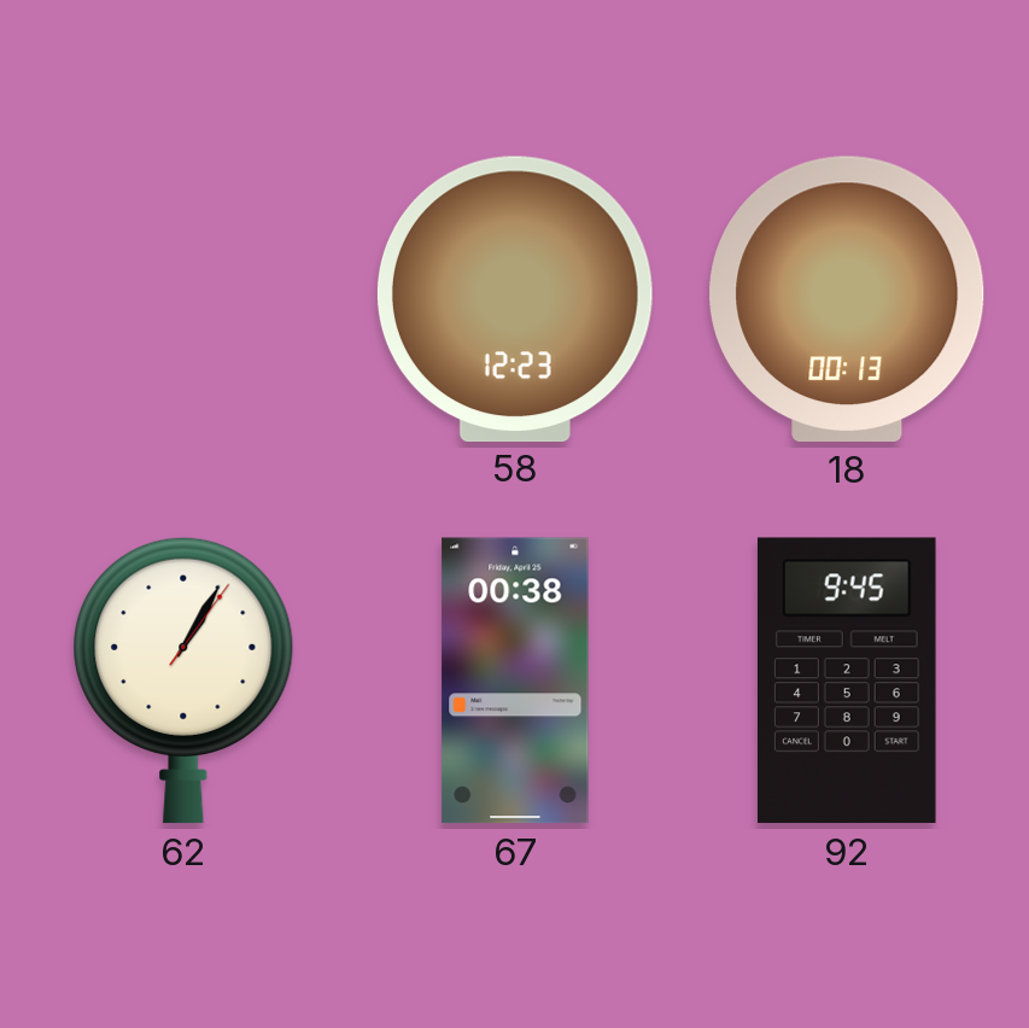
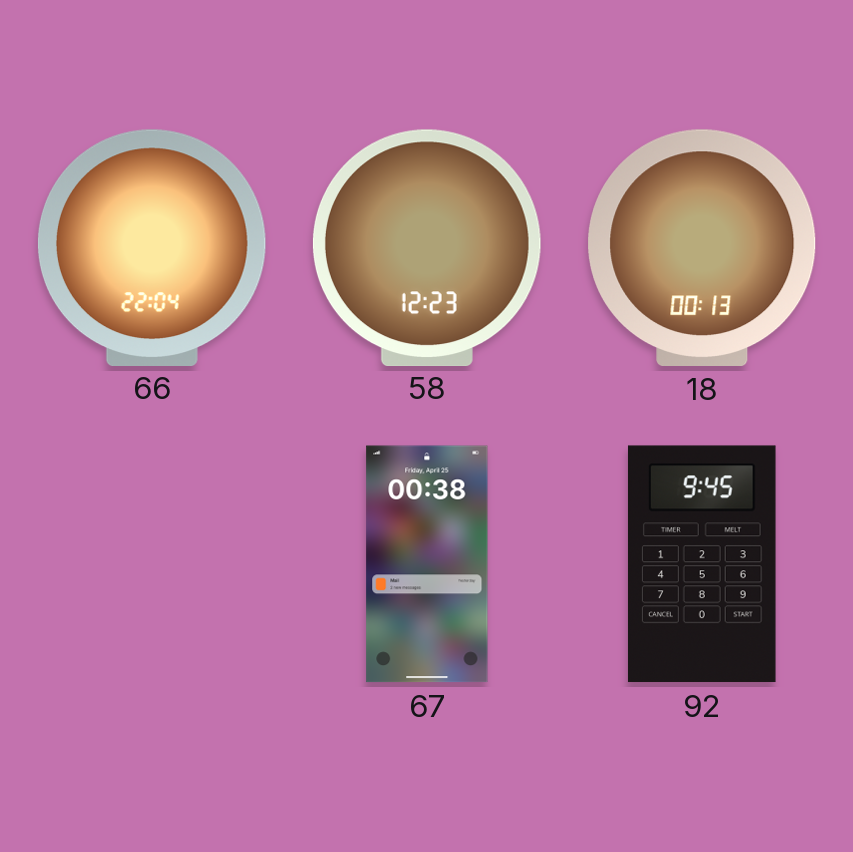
66: none -> 22:04 (152, 247)
62: 1:05 -> none (183, 681)
